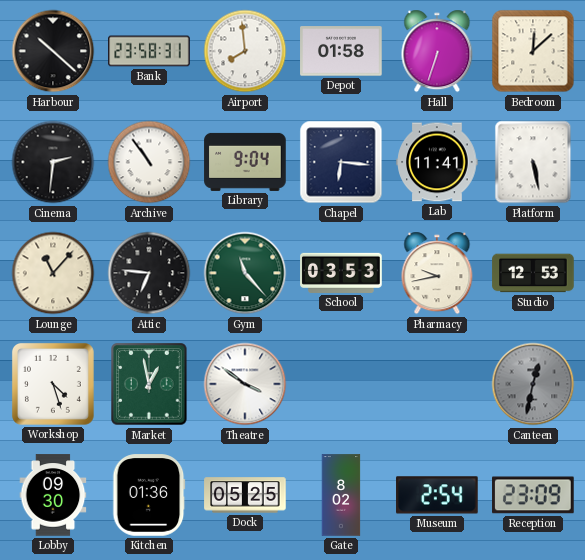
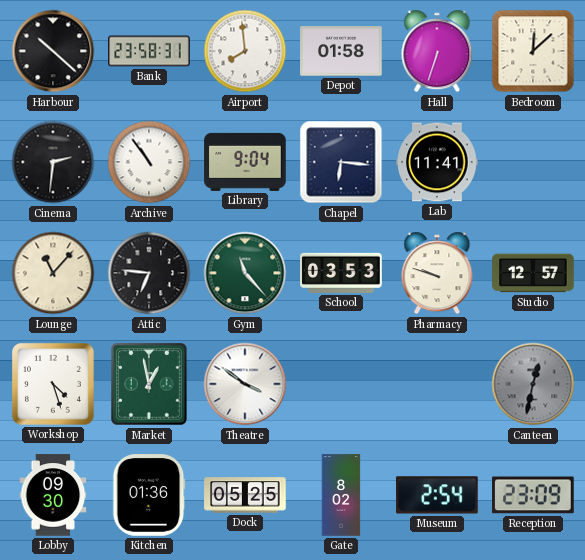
Platform: 5:28 -> none (533, 162)
Pharmacy: 9:43 -> 9:48 (437, 273)
Studio: 12:53 -> 12:57 (533, 273)
